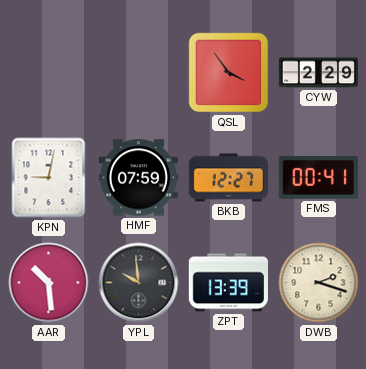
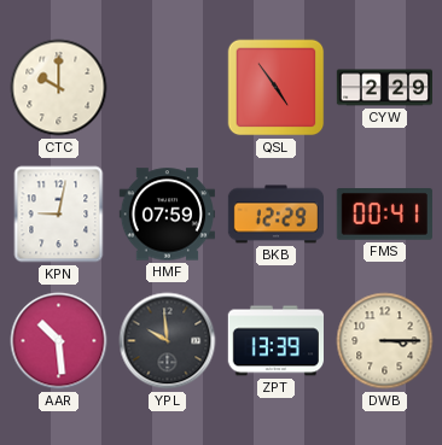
CTC: none -> 10:00 (59, 88)
QSL: 3:54 -> 4:54 (277, 88)
BKB: 12:27 -> 12:29 (275, 215)
DWB: 2:18 -> 3:15 (385, 341)
